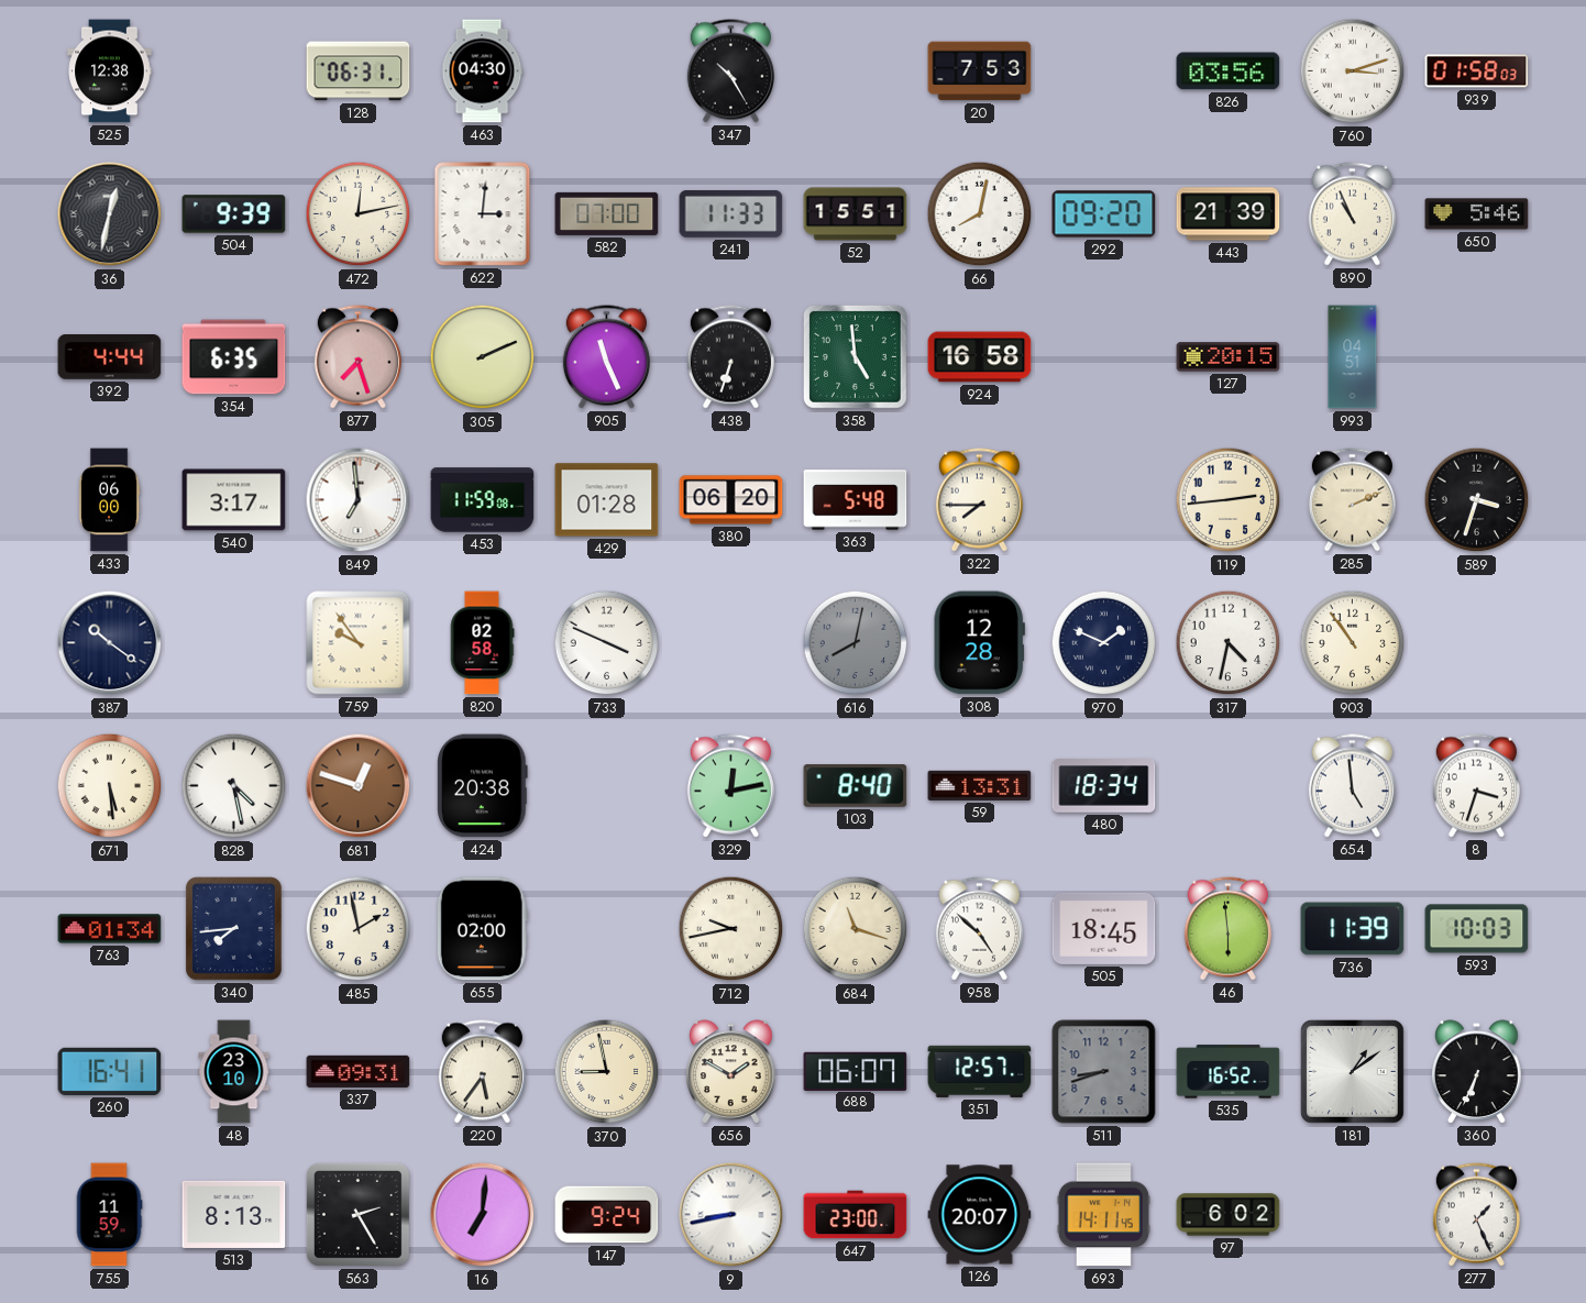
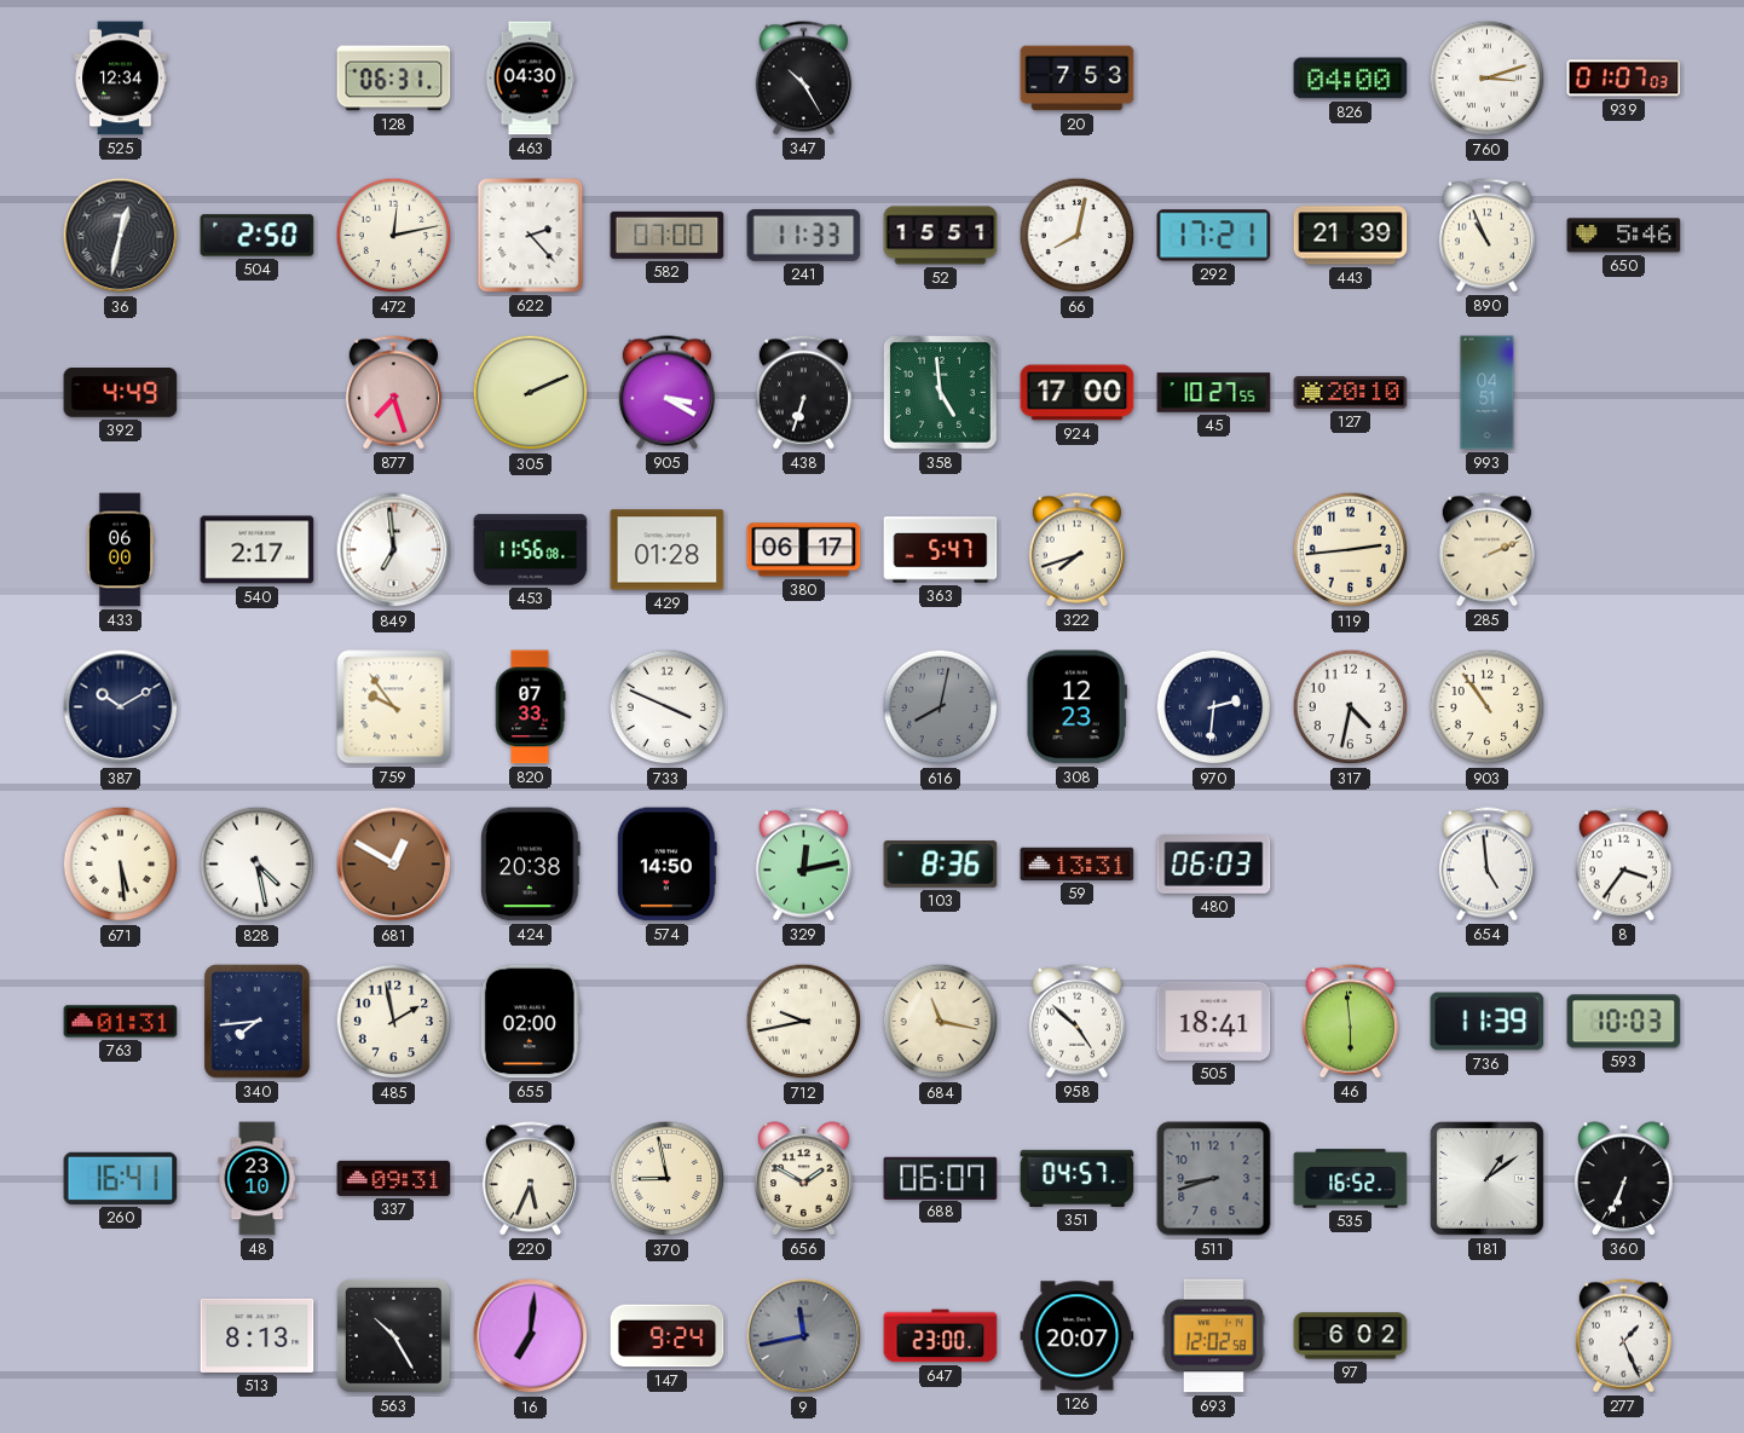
525: 12:38 -> 12:34 (121, 79)
826: 03:56 -> 04:00 (1351, 79)
939: 01:58 -> 01:07 (1624, 79)
504: 9:39 -> 2:50 (258, 236)
622: 3:01 -> 2:23 (531, 236)
292: 09:20 -> 17:21 (1214, 236)
392: 4:44 -> 4:49 (121, 393)
354: 6:35 -> none (234, 357)
905: 11:26 -> 3:20 (666, 393)
924: 16:58 -> 17:00 (1078, 393)
45: none -> 10:27 (1214, 393)
127: 20:15 -> 20:10 (1351, 393)
540: 3:17 -> 2:17 (258, 550)
453: 11:59 -> 11:56 (531, 550)
380: 06:20 -> 06:17 (804, 550)
363: 5:48 -> 5:47 (941, 550)
322: 7:45 -> 7:42 (1076, 550)
589: 3:33 -> none (1477, 500)
387: 10:21 -> 10:10 (121, 707)
820: 02:58 -> 07:33 (530, 707)
308: 12:28 -> 12:23 (1076, 707)
970: 1:49 -> 2:31 (1214, 707)
681: 12:48 -> 12:50 (394, 865)
574: none -> 14:50 (666, 865)
103: 8:40 -> 8:36 (941, 865)
480: 18:34 -> 06:03 (1214, 865)
8: 3:33 -> 3:36 (1623, 865)
763: 01:34 -> 01:31 (121, 1022)
684: 11:18 -> 11:17 (941, 1022)
505: 18:45 -> 18:41 (1214, 1021)
220: 5:36 -> 5:34 (530, 1179)
351: 12:57 -> 04:57 (1078, 1178)
755: 11:59 -> none (109, 1215)
563: 2:25 -> 10:25 (393, 1335)
9: 8:43 -> 11:43 (804, 1336)
9 dial: white -> grey (804, 1336)
693: 14:11 -> 12:02 (1213, 1336)
